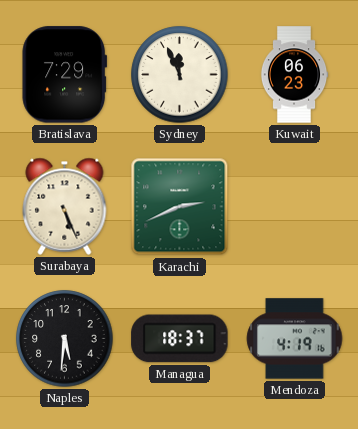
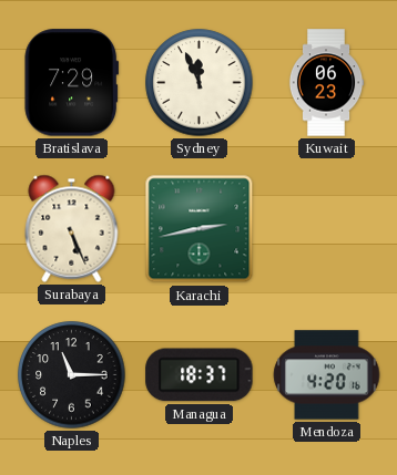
Karachi: 2:41 -> 2:43 (200, 229)
Naples: 5:31 -> 11:15 (72, 375)
Mendoza: 4:19 -> 4:20 (327, 375)
